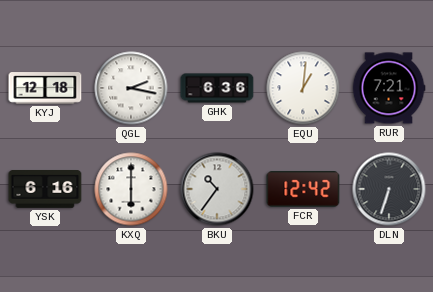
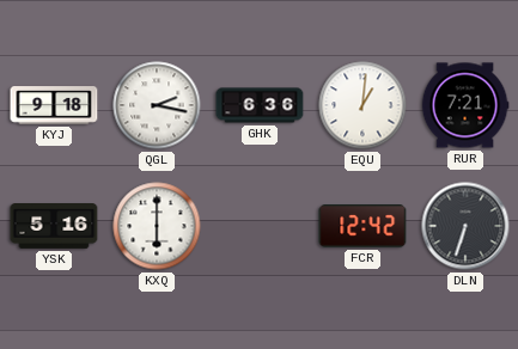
KYJ: 12:18 -> 9:18 (54, 105)
YSK: 6:16 -> 5:16 (54, 227)
BKU: 10:36 -> none (217, 189)
